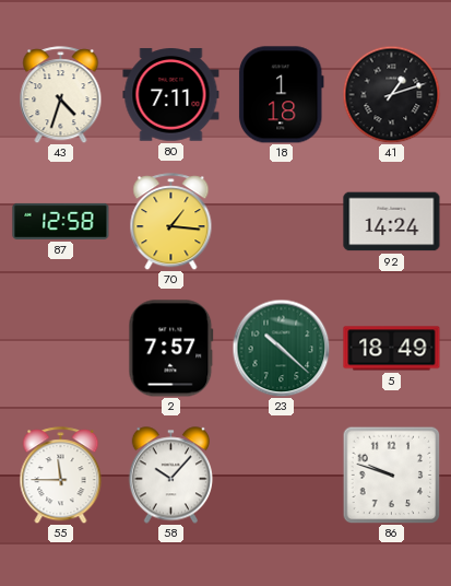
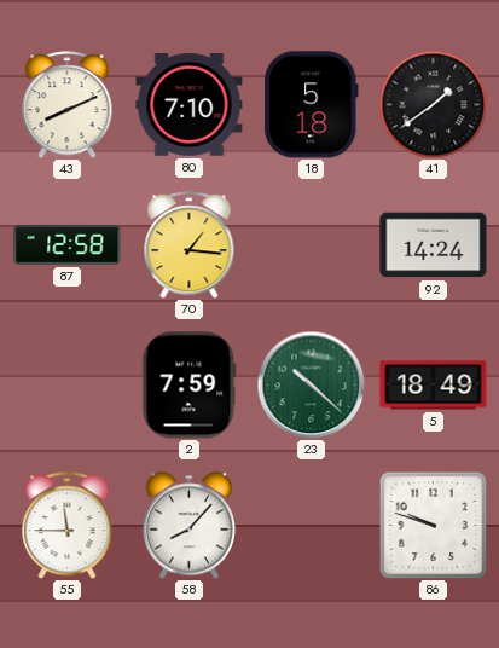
43: 4:33 -> 8:11 (68, 105)
80: 7:11 -> 7:10 (190, 105)
18: 1:18 -> 5:18 (311, 105)
41: 1:12 -> 1:39 (433, 104)
2: 7:57 -> 7:59 (190, 386)
58: 10:07 -> 8:07 (188, 526)
